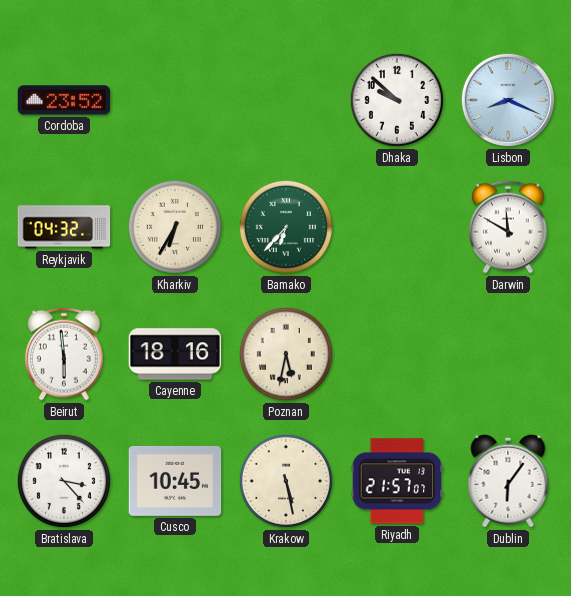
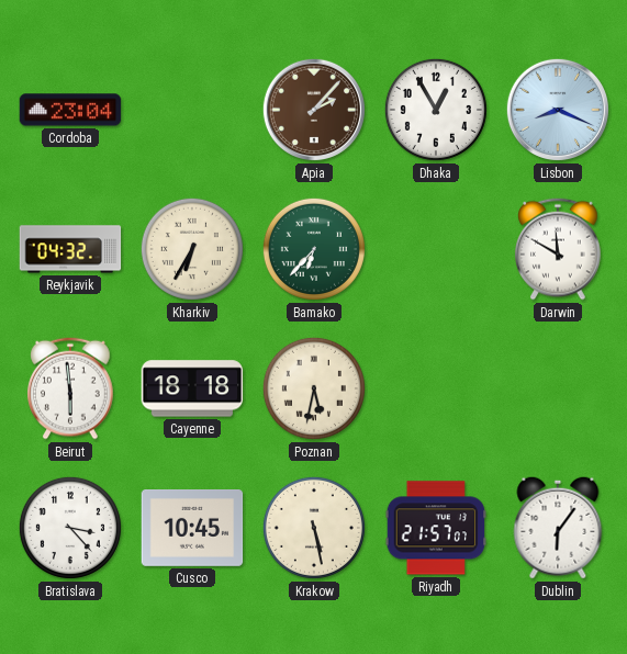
Cordoba: 23:52 -> 23:04 (70, 110)
Apia: none -> 2:07 (314, 110)
Dhaka: 9:52 -> 12:55 (436, 110)
Cayenne: 18:16 -> 18:18 (192, 388)
